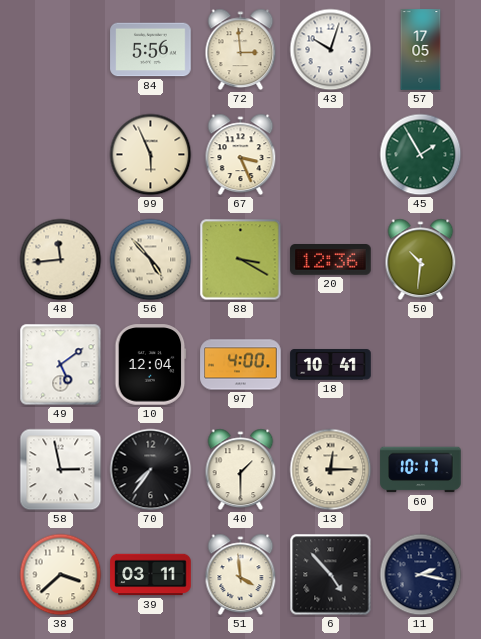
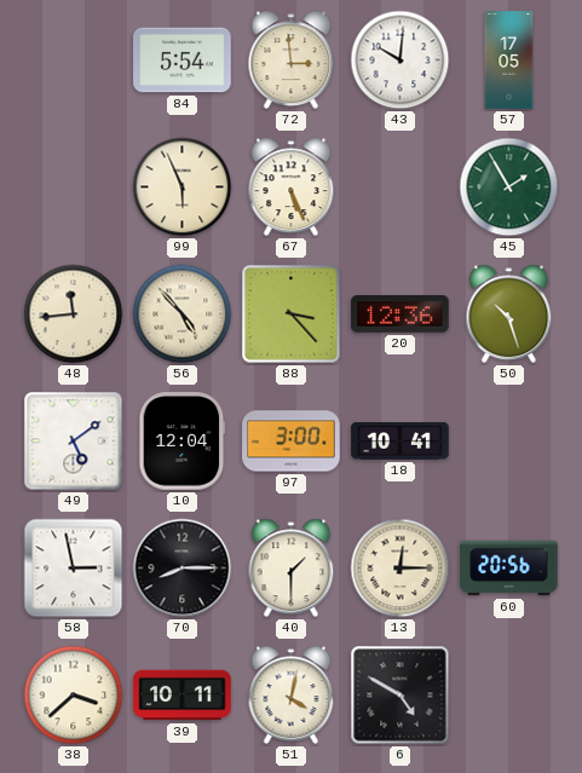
84: 5:56 -> 5:54 (183, 60)
43: 10:03 -> 10:01 (401, 60)
67: 3:26 -> 5:26 (292, 188)
88: 3:20 -> 3:23 (292, 315)
50: 10:31 -> 10:27 (509, 315)
97: 4:00 -> 3:00 (292, 442)
70: 7:36 -> 8:15 (183, 569)
60: 10:17 -> 20:56 (509, 569)
39: 03:11 -> 10:11 (183, 696)
51: 3:59 -> 4:02 (292, 696)
6: 4:53 -> 4:50 (401, 696)
11: 2:17 -> none (421, 575)
